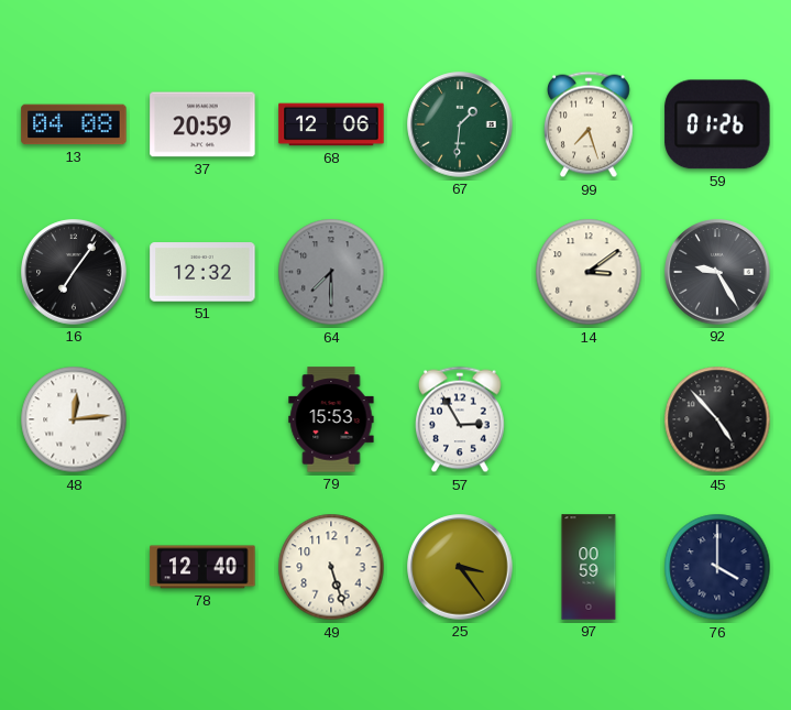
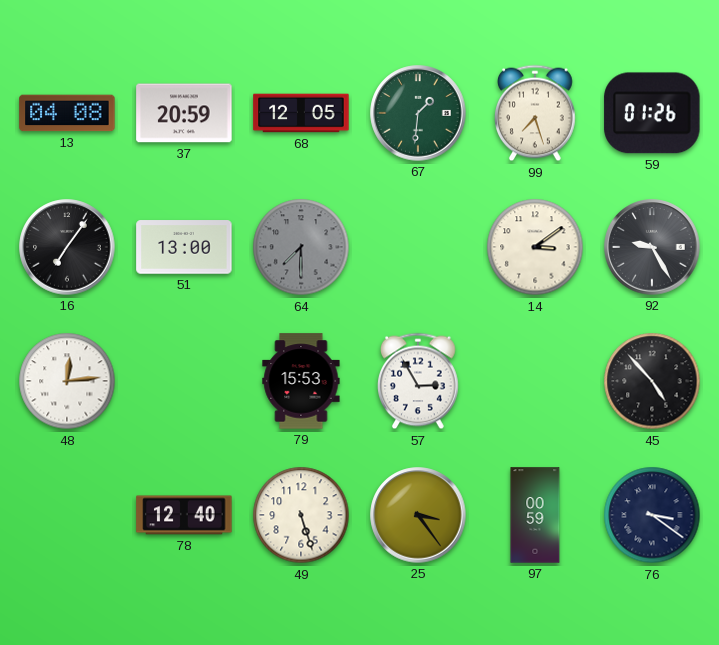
68: 12:06 -> 12:05 (301, 113)
51: 12:32 -> 13:00 (184, 247)
76: 4:00 -> 3:21 (652, 515)
